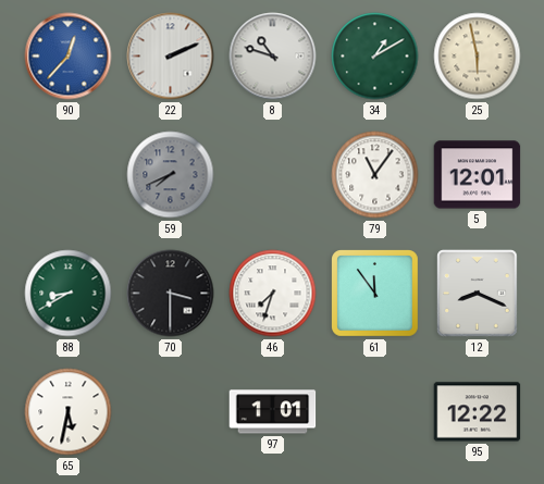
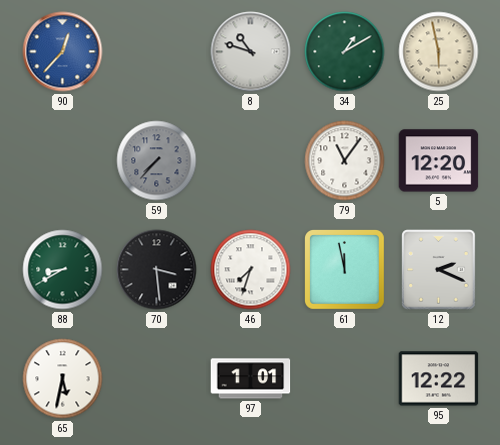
22: 2:11 -> none (171, 57)
59: 7:41 -> 7:37 (157, 161)
5: 12:01 -> 12:20 (439, 161)
70: 3:30 -> 3:29 (157, 270)
61: 11:54 -> 11:58 (345, 270)
12: 8:19 -> 2:19 (439, 270)
